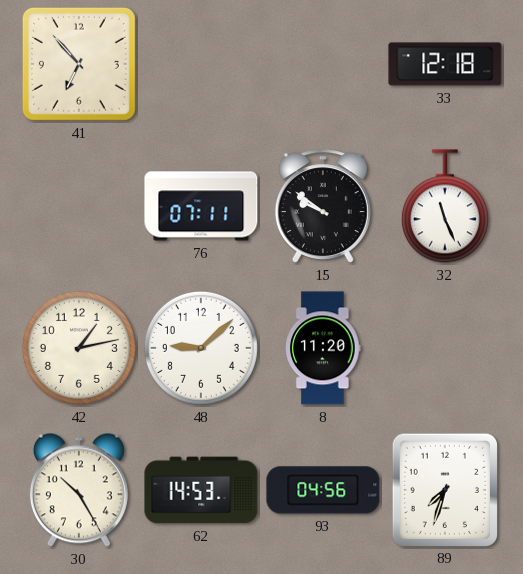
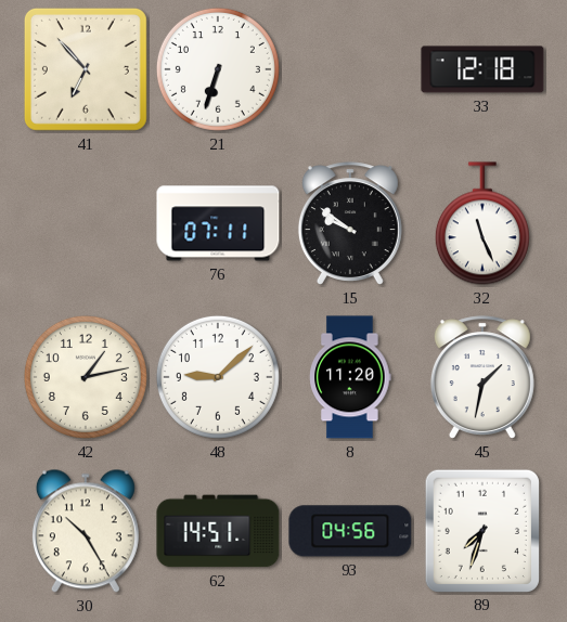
21: none -> 6:33 (218, 69)
45: none -> 1:32 (482, 377)
62: 14:53 -> 14:51 (218, 531)
